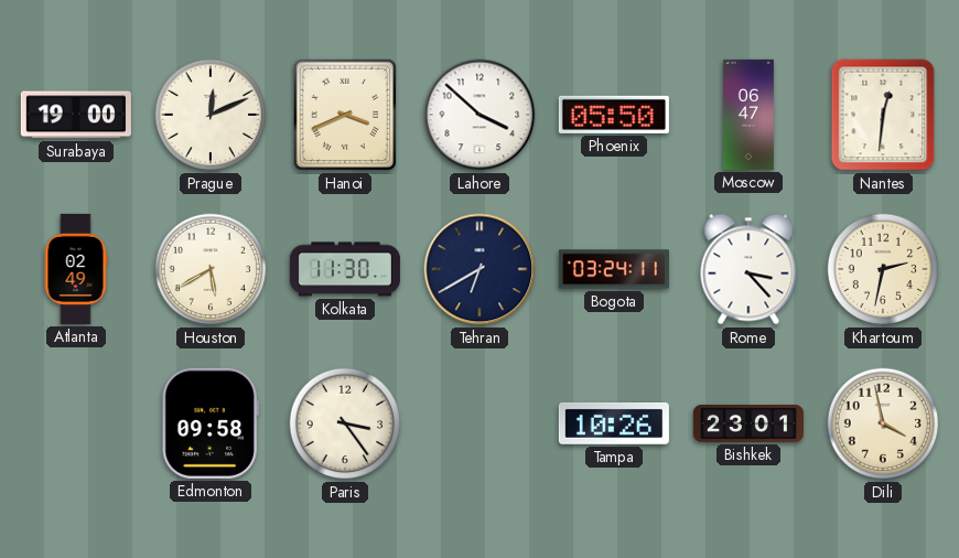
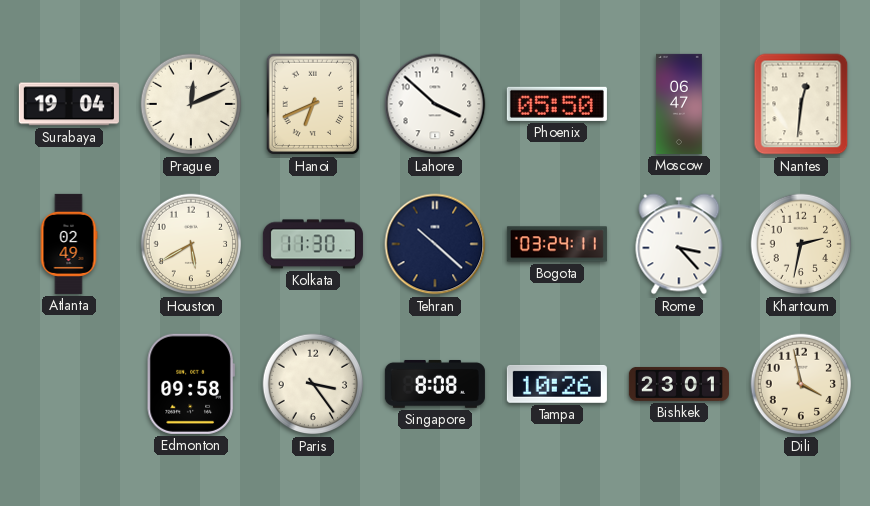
Surabaya: 19:00 -> 19:04 (69, 104)
Hanoi: 3:41 -> 6:41 (313, 104)
Tehran: 6:40 -> 10:22 (435, 244)
Singapore: none -> 8:08 (435, 384)
